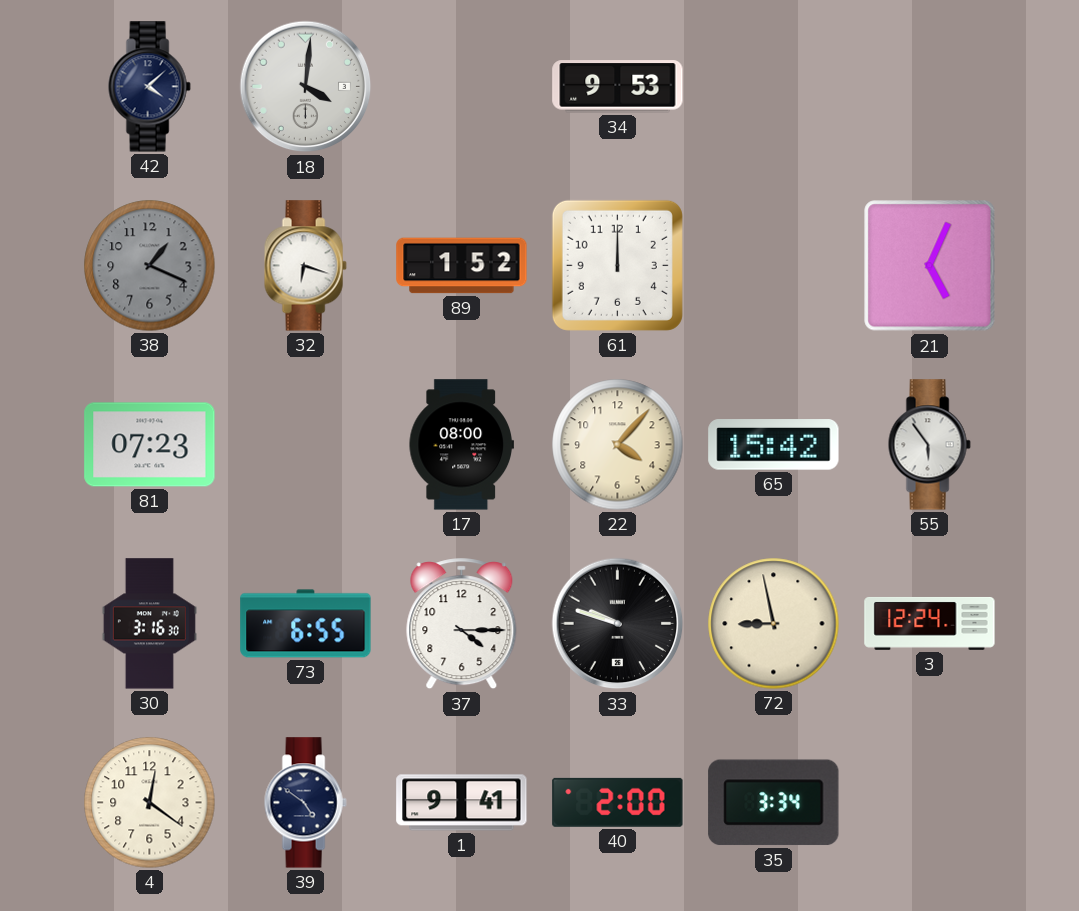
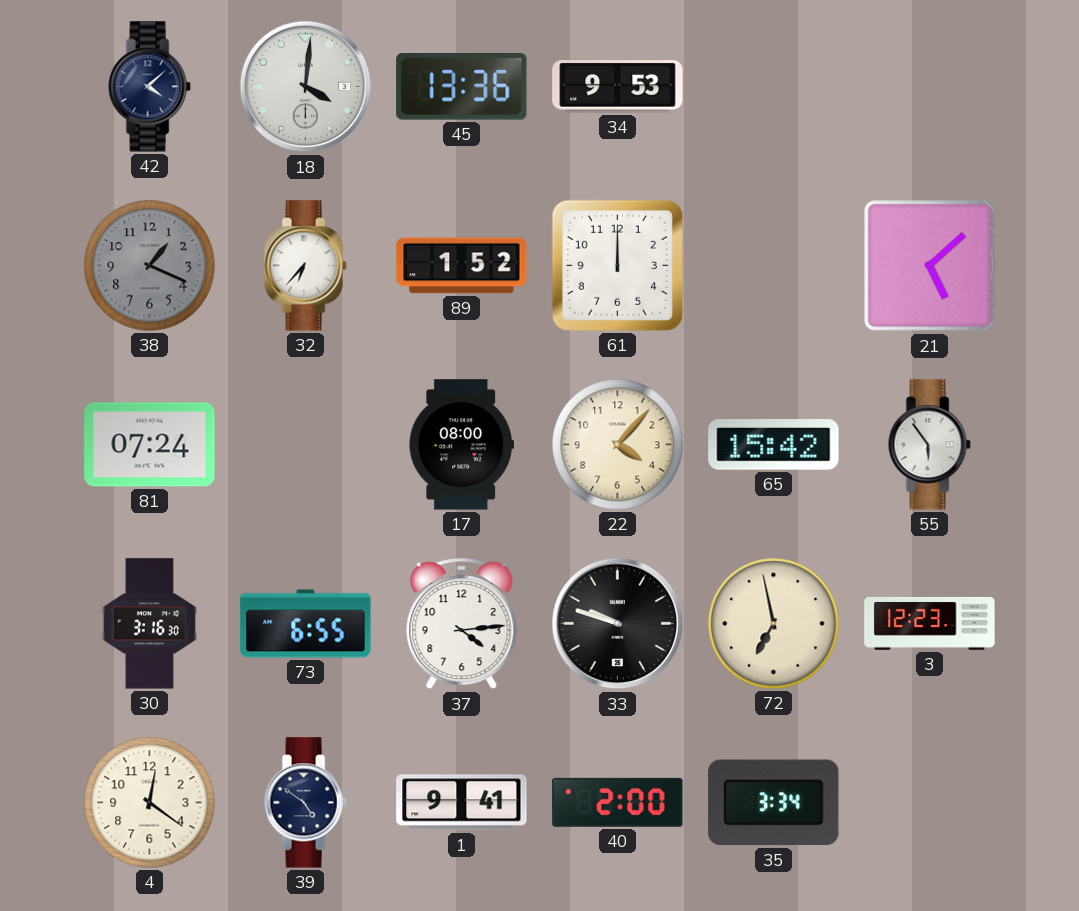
45: none -> 13:36 (462, 87)
32: 6:18 -> 6:37 (305, 266)
21: 5:04 -> 5:08 (930, 266)
81: 07:23 -> 07:24 (150, 445)
37: 4:15 -> 4:14 (462, 624)
72: 8:58 -> 6:58 (774, 624)
3: 12:24 -> 12:23 (930, 624)
